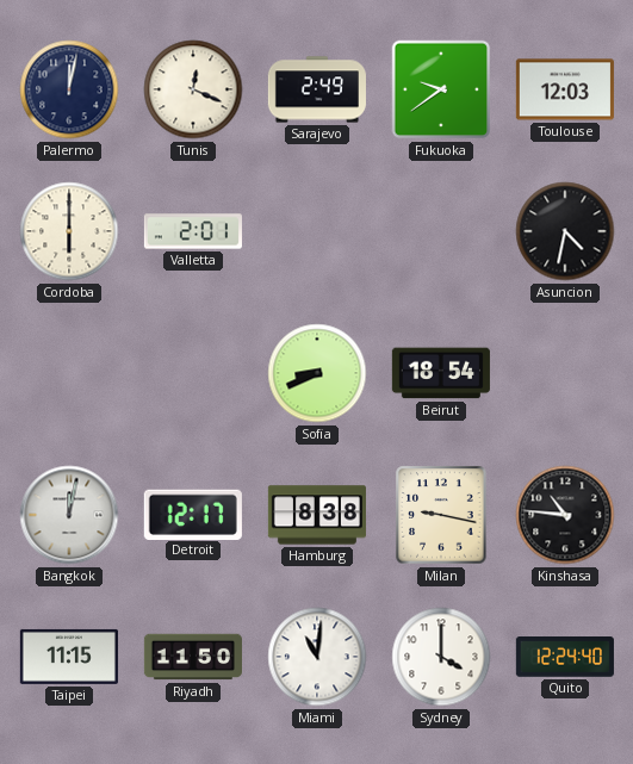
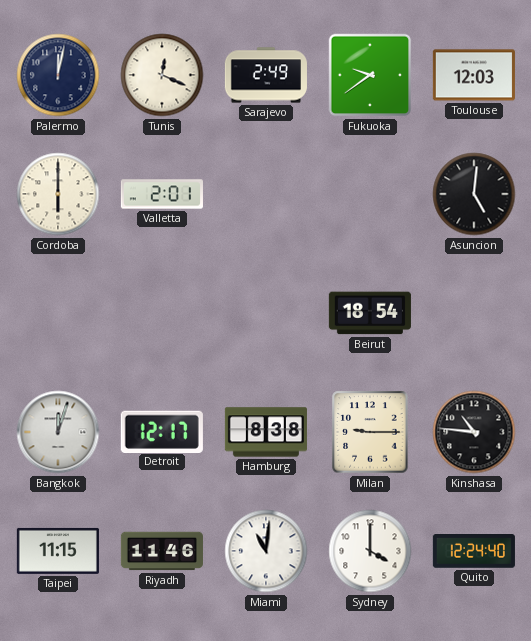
Asuncion: 4:32 -> 5:01 (474, 194)
Sofia: 8:41 -> none (317, 373)
Bangkok: 12:02 -> 12:03 (58, 432)
Milan: 9:17 -> 9:15 (370, 432)
Riyadh: 11:50 -> 11:46 (162, 551)
